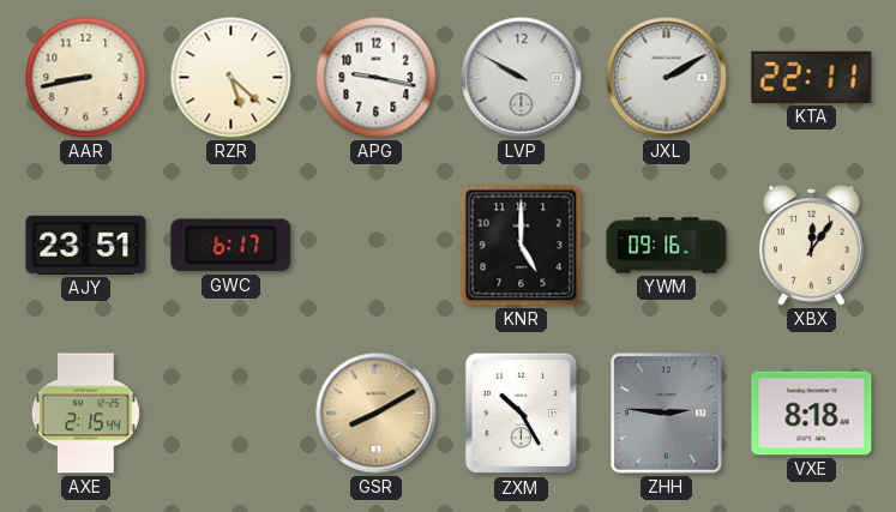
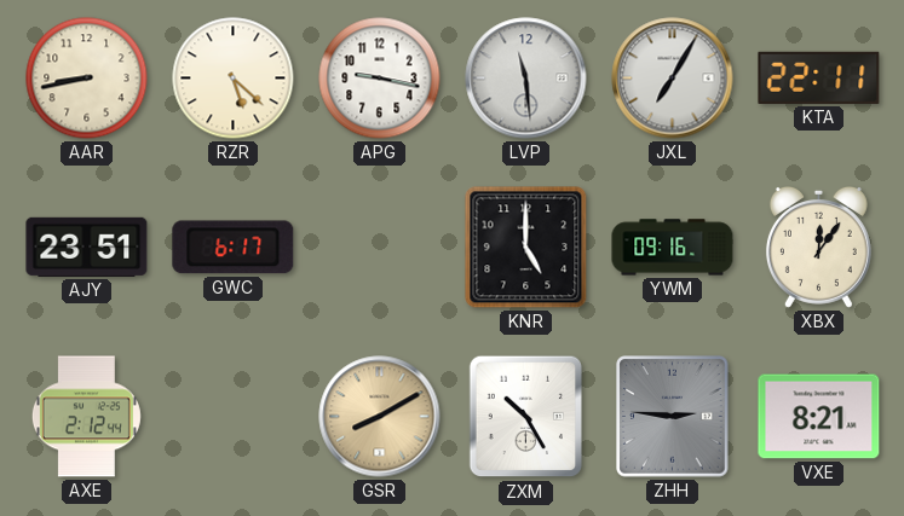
LVP: 9:50 -> 11:29 (526, 79)
JXL: 2:10 -> 7:05 (673, 79)
AXE: 2:15 -> 2:12 (86, 417)
VXE: 8:18 -> 8:21 (819, 417)
